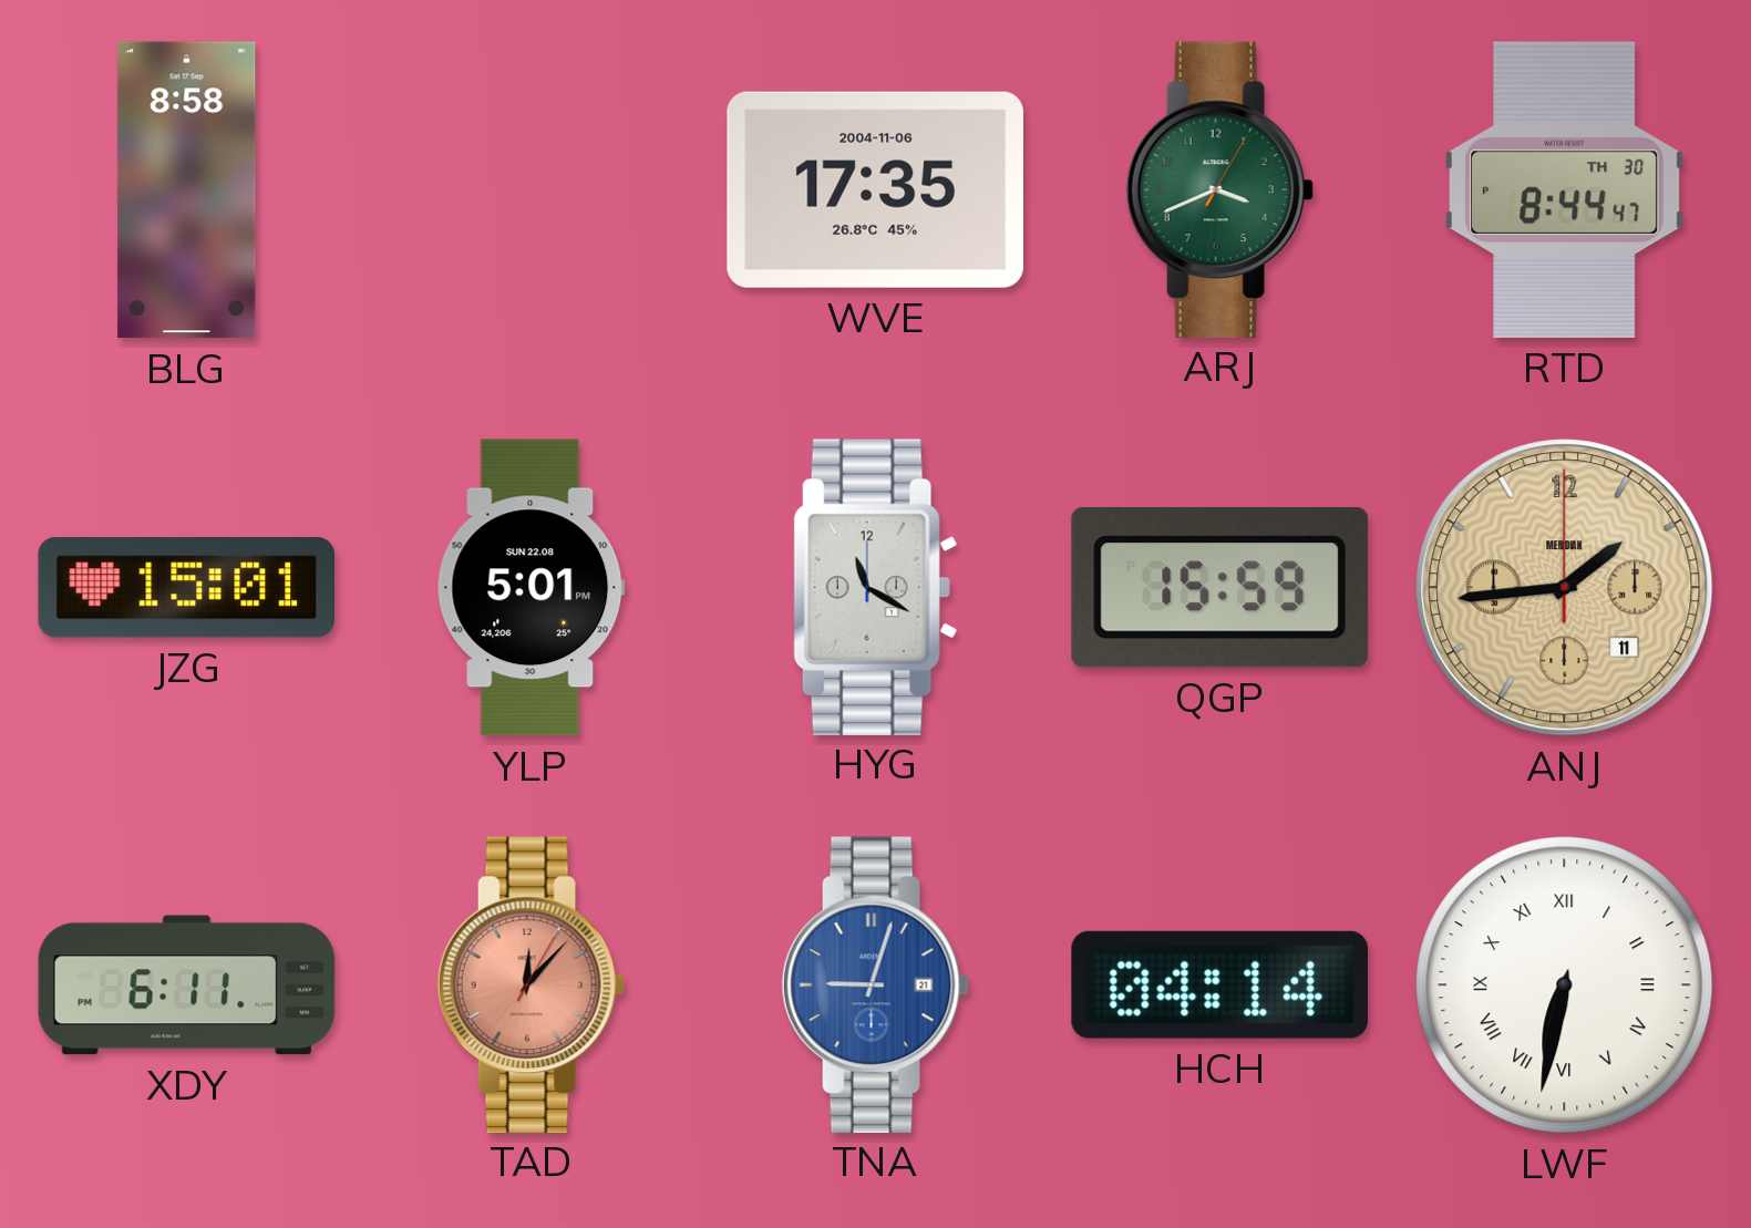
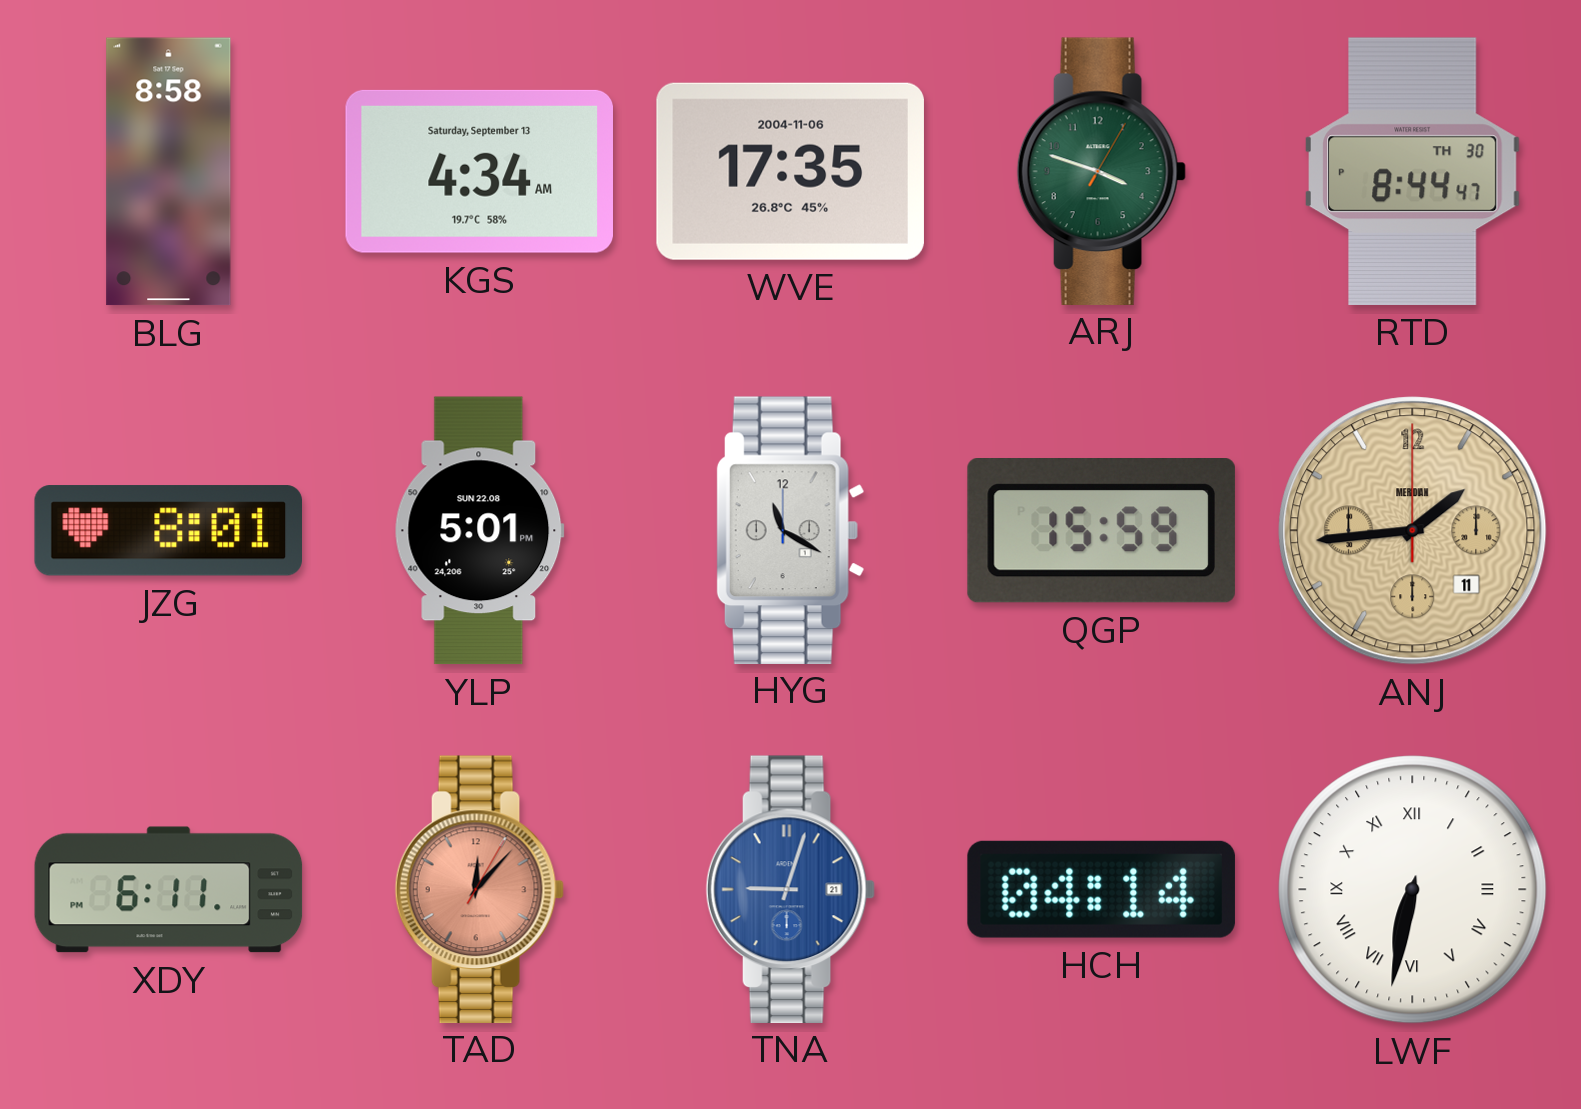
KGS: none -> 4:34 (479, 171)
ARJ: 3:41 -> 3:48 (1101, 171)
JZG: 15:01 -> 8:01 (168, 531)
